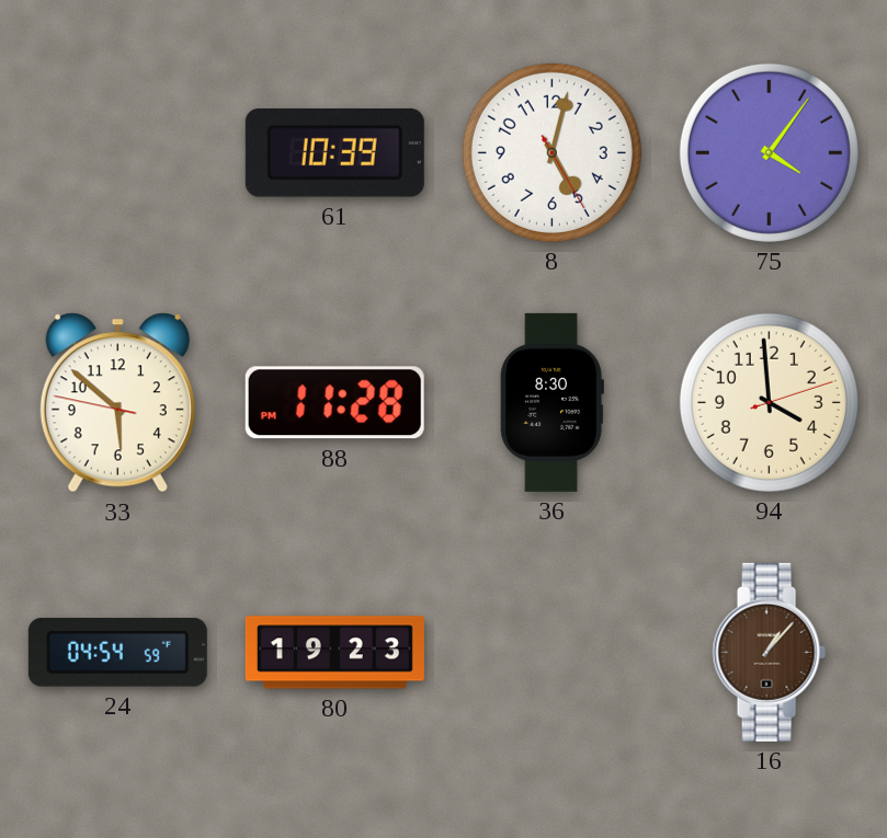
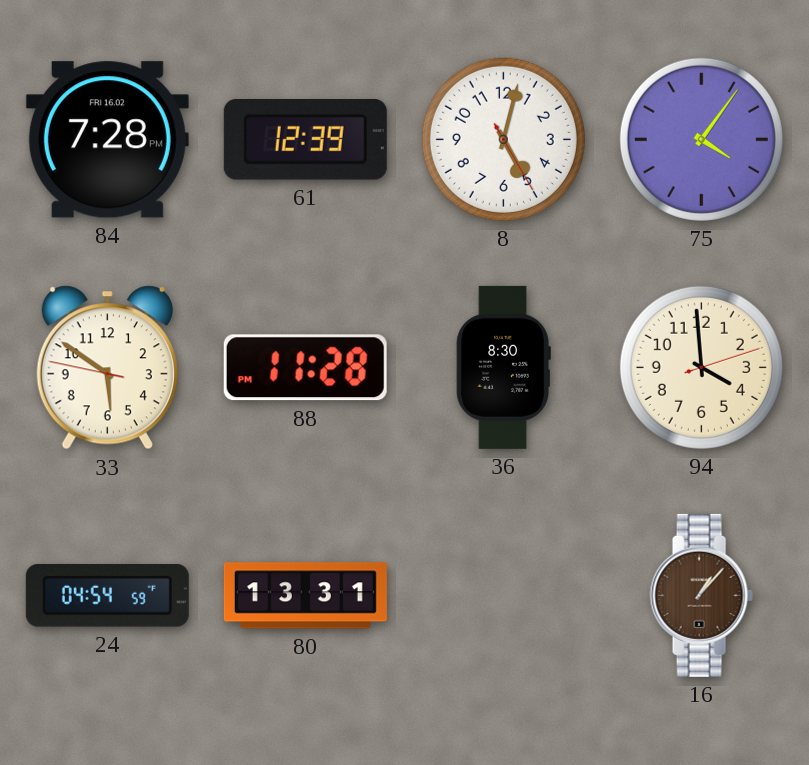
84: none -> 7:28 (107, 140)
61: 10:39 -> 12:39 (305, 140)
33: 5:51 -> 5:50 (107, 368)
80: 19:23 -> 13:31 (305, 596)
